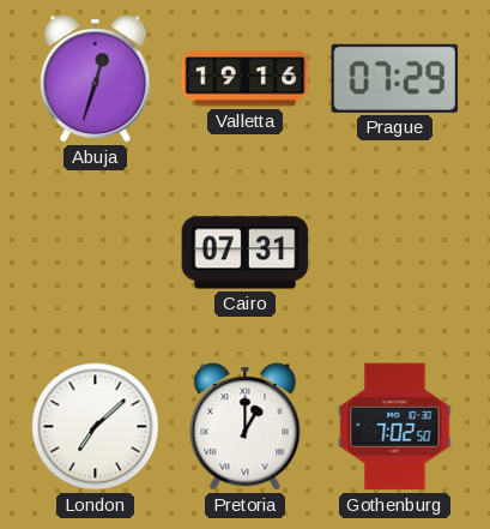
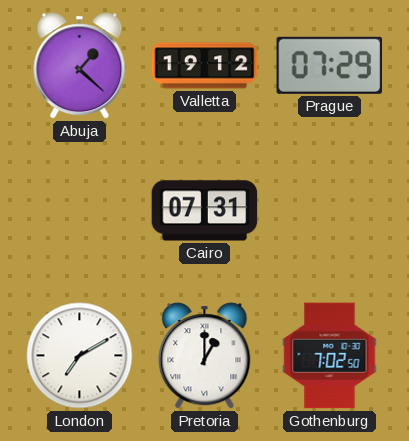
Abuja: 12:33 -> 1:22 (80, 66)
Valletta: 19:16 -> 19:12 (205, 66)
London: 7:08 -> 7:10 (80, 356)
